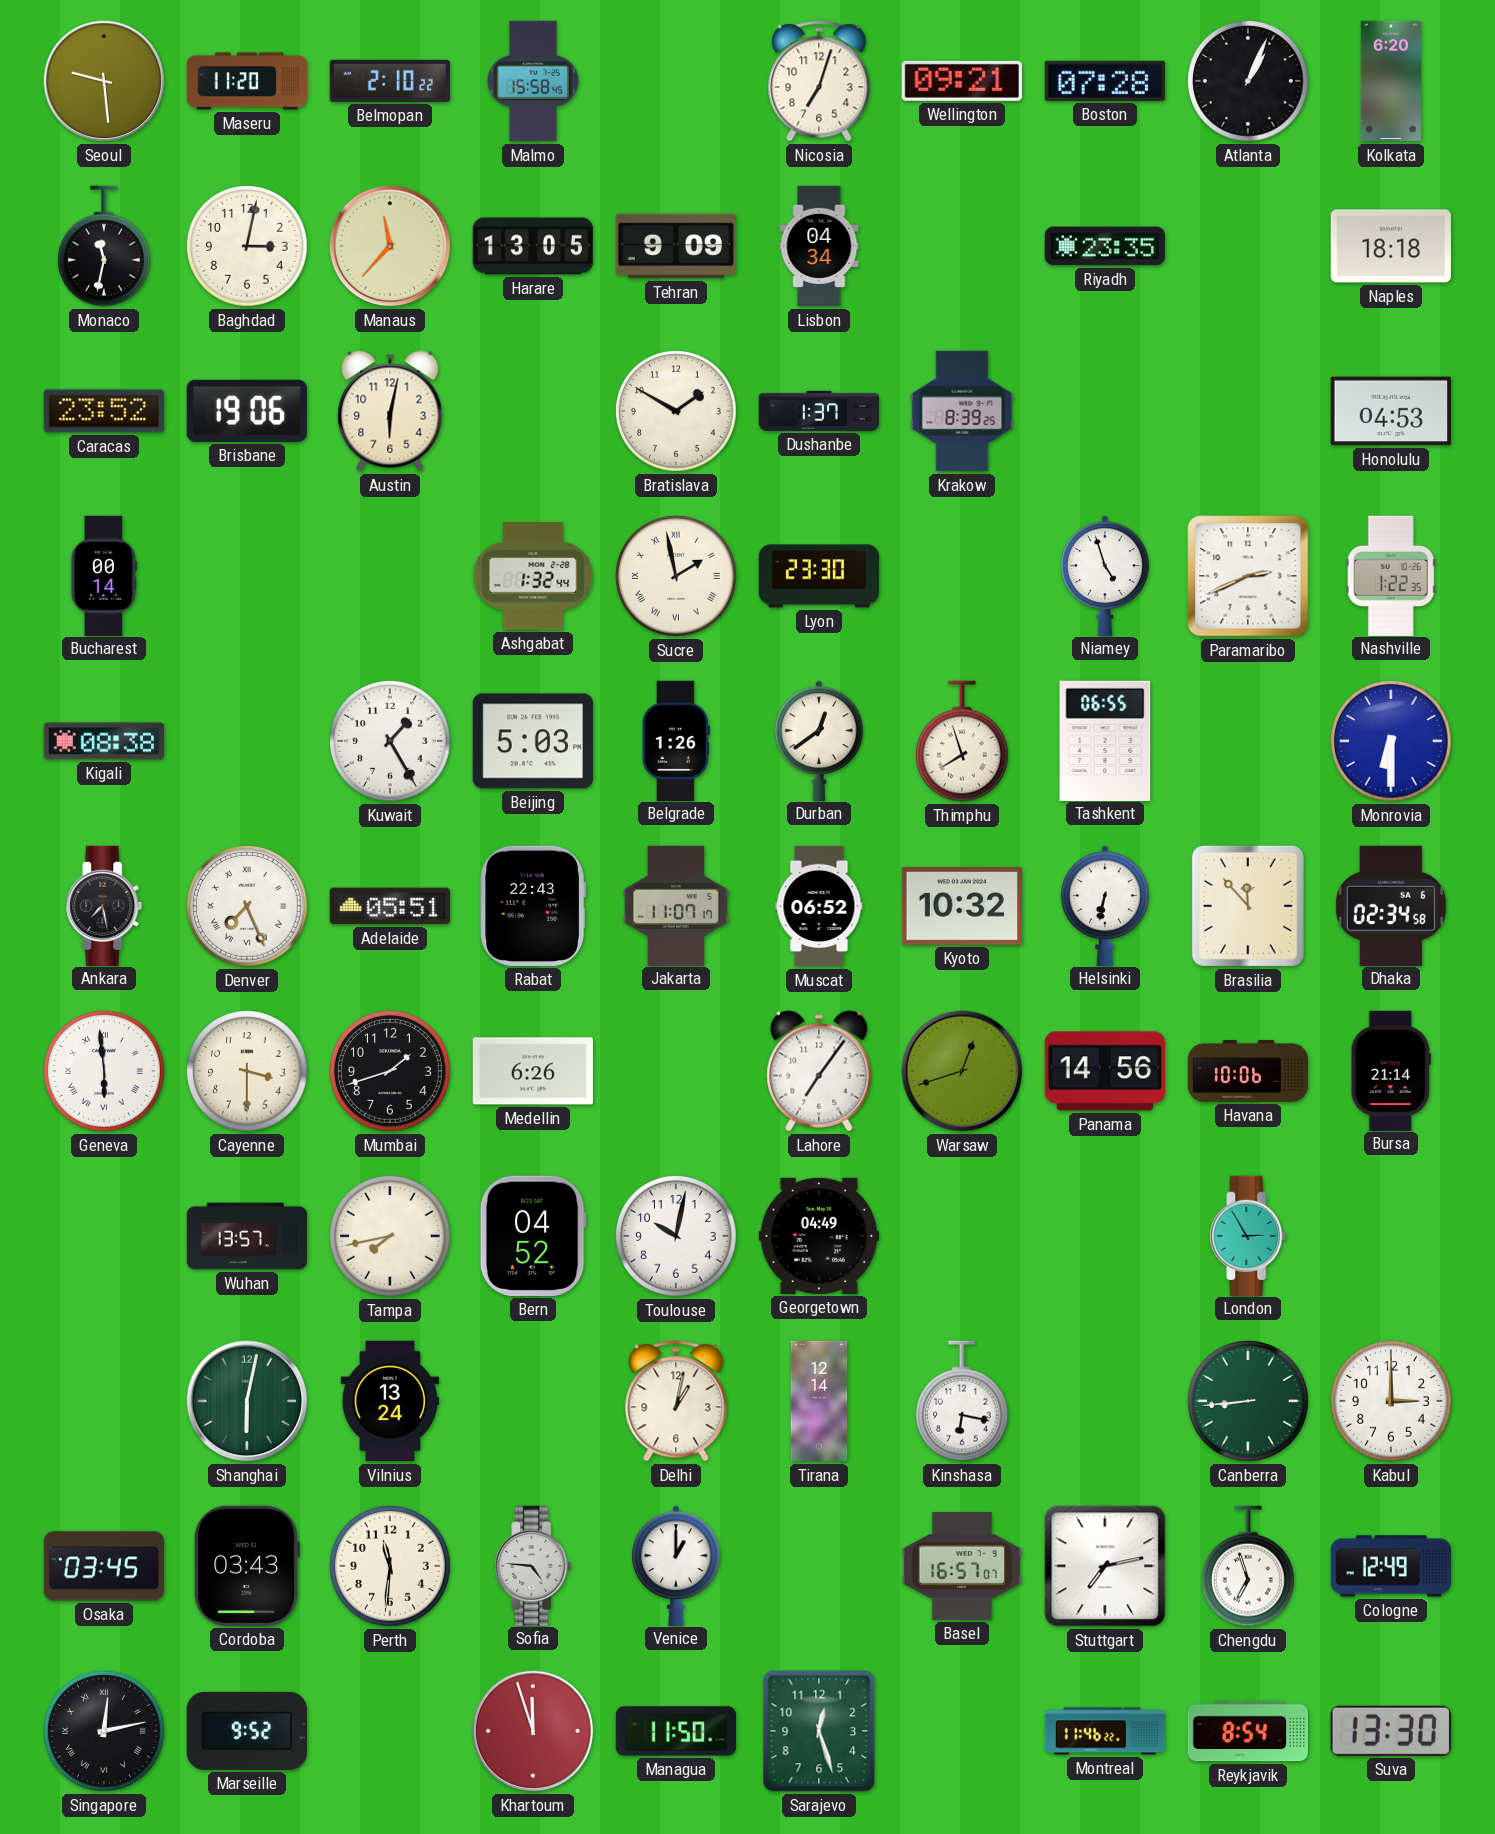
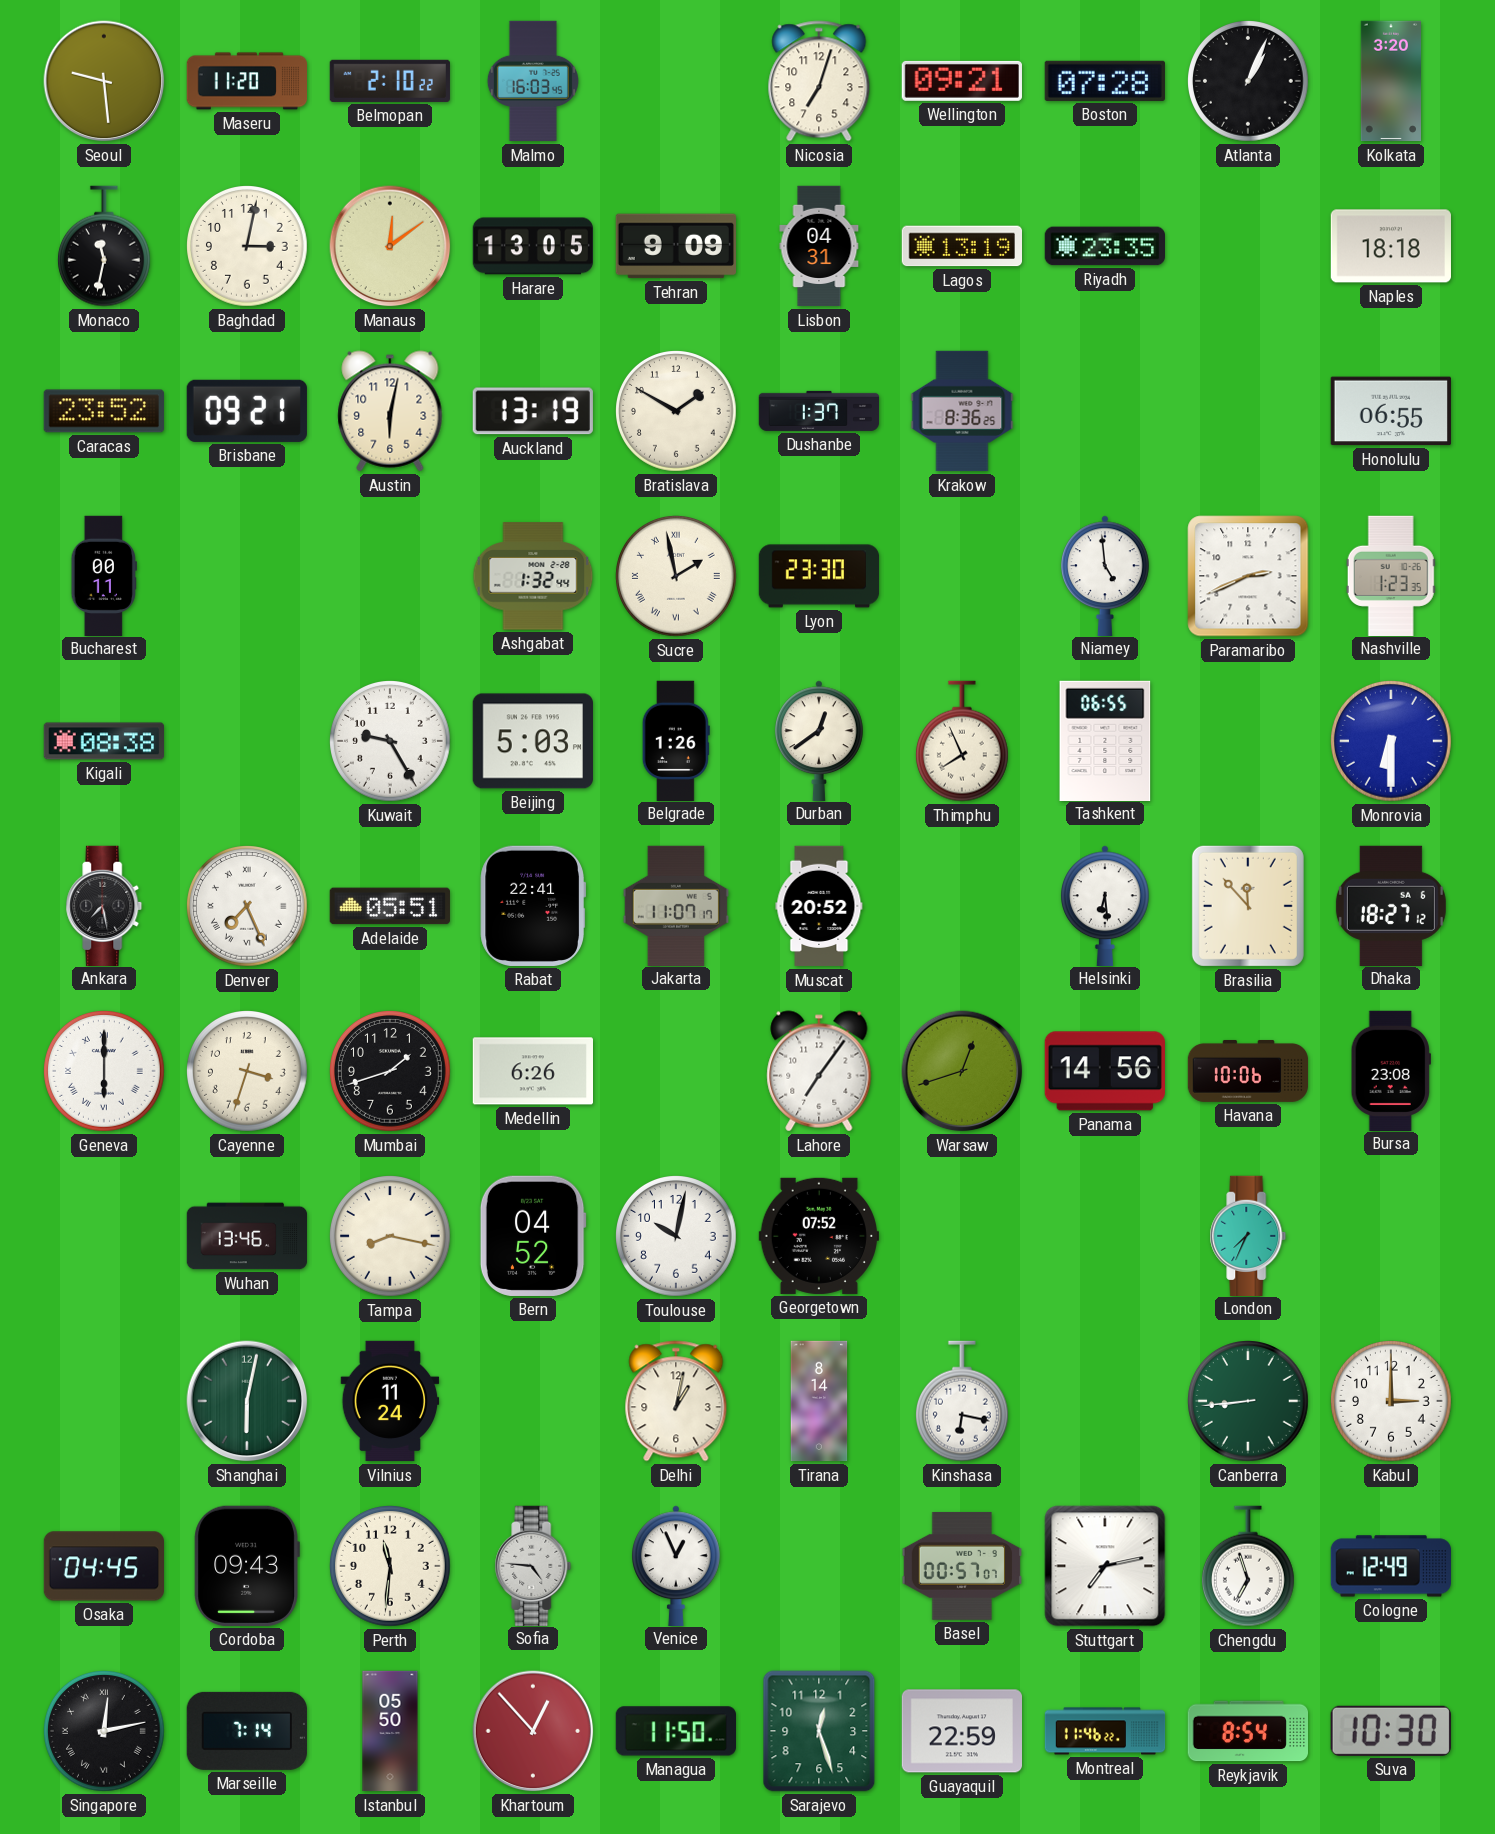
Malmo: 15:58 -> 16:03 (533, 81)
Kolkata: 6:20 -> 3:20 (1391, 81)
Manaus: 11:37 -> 12:09 (390, 246)
Lisbon: 04:34 -> 04:31 (819, 246)
Lagos: none -> 13:19 (961, 246)
Brisbane: 19:06 -> 09:21 (247, 411)
Auckland: none -> 13:19 (533, 411)
Krakow: 8:39 -> 8:36 (962, 411)
Honolulu: 04:53 -> 06:55 (1391, 411)
Bucharest: 00:14 -> 00:11 (104, 575)
Niamey: 4:57 -> 4:59 (1106, 575)
Nashville: 1:22 -> 1:23 (1391, 575)
Kuwait: 1:25 -> 9:25 (391, 742)
Thimphu: 7:57 -> 7:56 (962, 741)
Rabat: 22:43 -> 22:41 (532, 906)
Muscat: 06:52 -> 20:52 (819, 906)
Kyoto: 10:32 -> none (961, 907)
Helsinki: 6:32 -> 6:29 (1106, 905)
Dhaka: 02:34 -> 18:27 (1391, 905)
Geneva: 5:59 -> 6:00 (105, 1072)
Cayenne: 3:30 -> 3:33 (248, 1072)
Bursa: 21:14 -> 23:08 (1391, 1070)
Wuhan: 13:57 -> 13:46 (247, 1236)
Tampa: 7:43 -> 8:17 (391, 1237)
Georgetown: 04:49 -> 07:52 (818, 1236)
London: 2:55 -> 7:34 (1248, 1235)
Vilnius: 13:24 -> 11:24 (390, 1401)
Tirana: 12:14 -> 8:14 (819, 1401)
Osaka: 03:45 -> 04:45 (104, 1566)
Cordoba: 03:43 -> 09:43 (247, 1566)
Venice: 1:00 -> 12:56 (677, 1565)
Basel: 16:57 -> 00:57 (961, 1566)
Marseille: 9:52 -> 7:14 (247, 1731)
Istanbul: none -> 05:50 (390, 1731)
Khartoum: 11:57 -> 12:53 (533, 1731)
Guayaquil: none -> 22:59 (961, 1731)
Suva: 13:30 -> 10:30 (1391, 1731)
